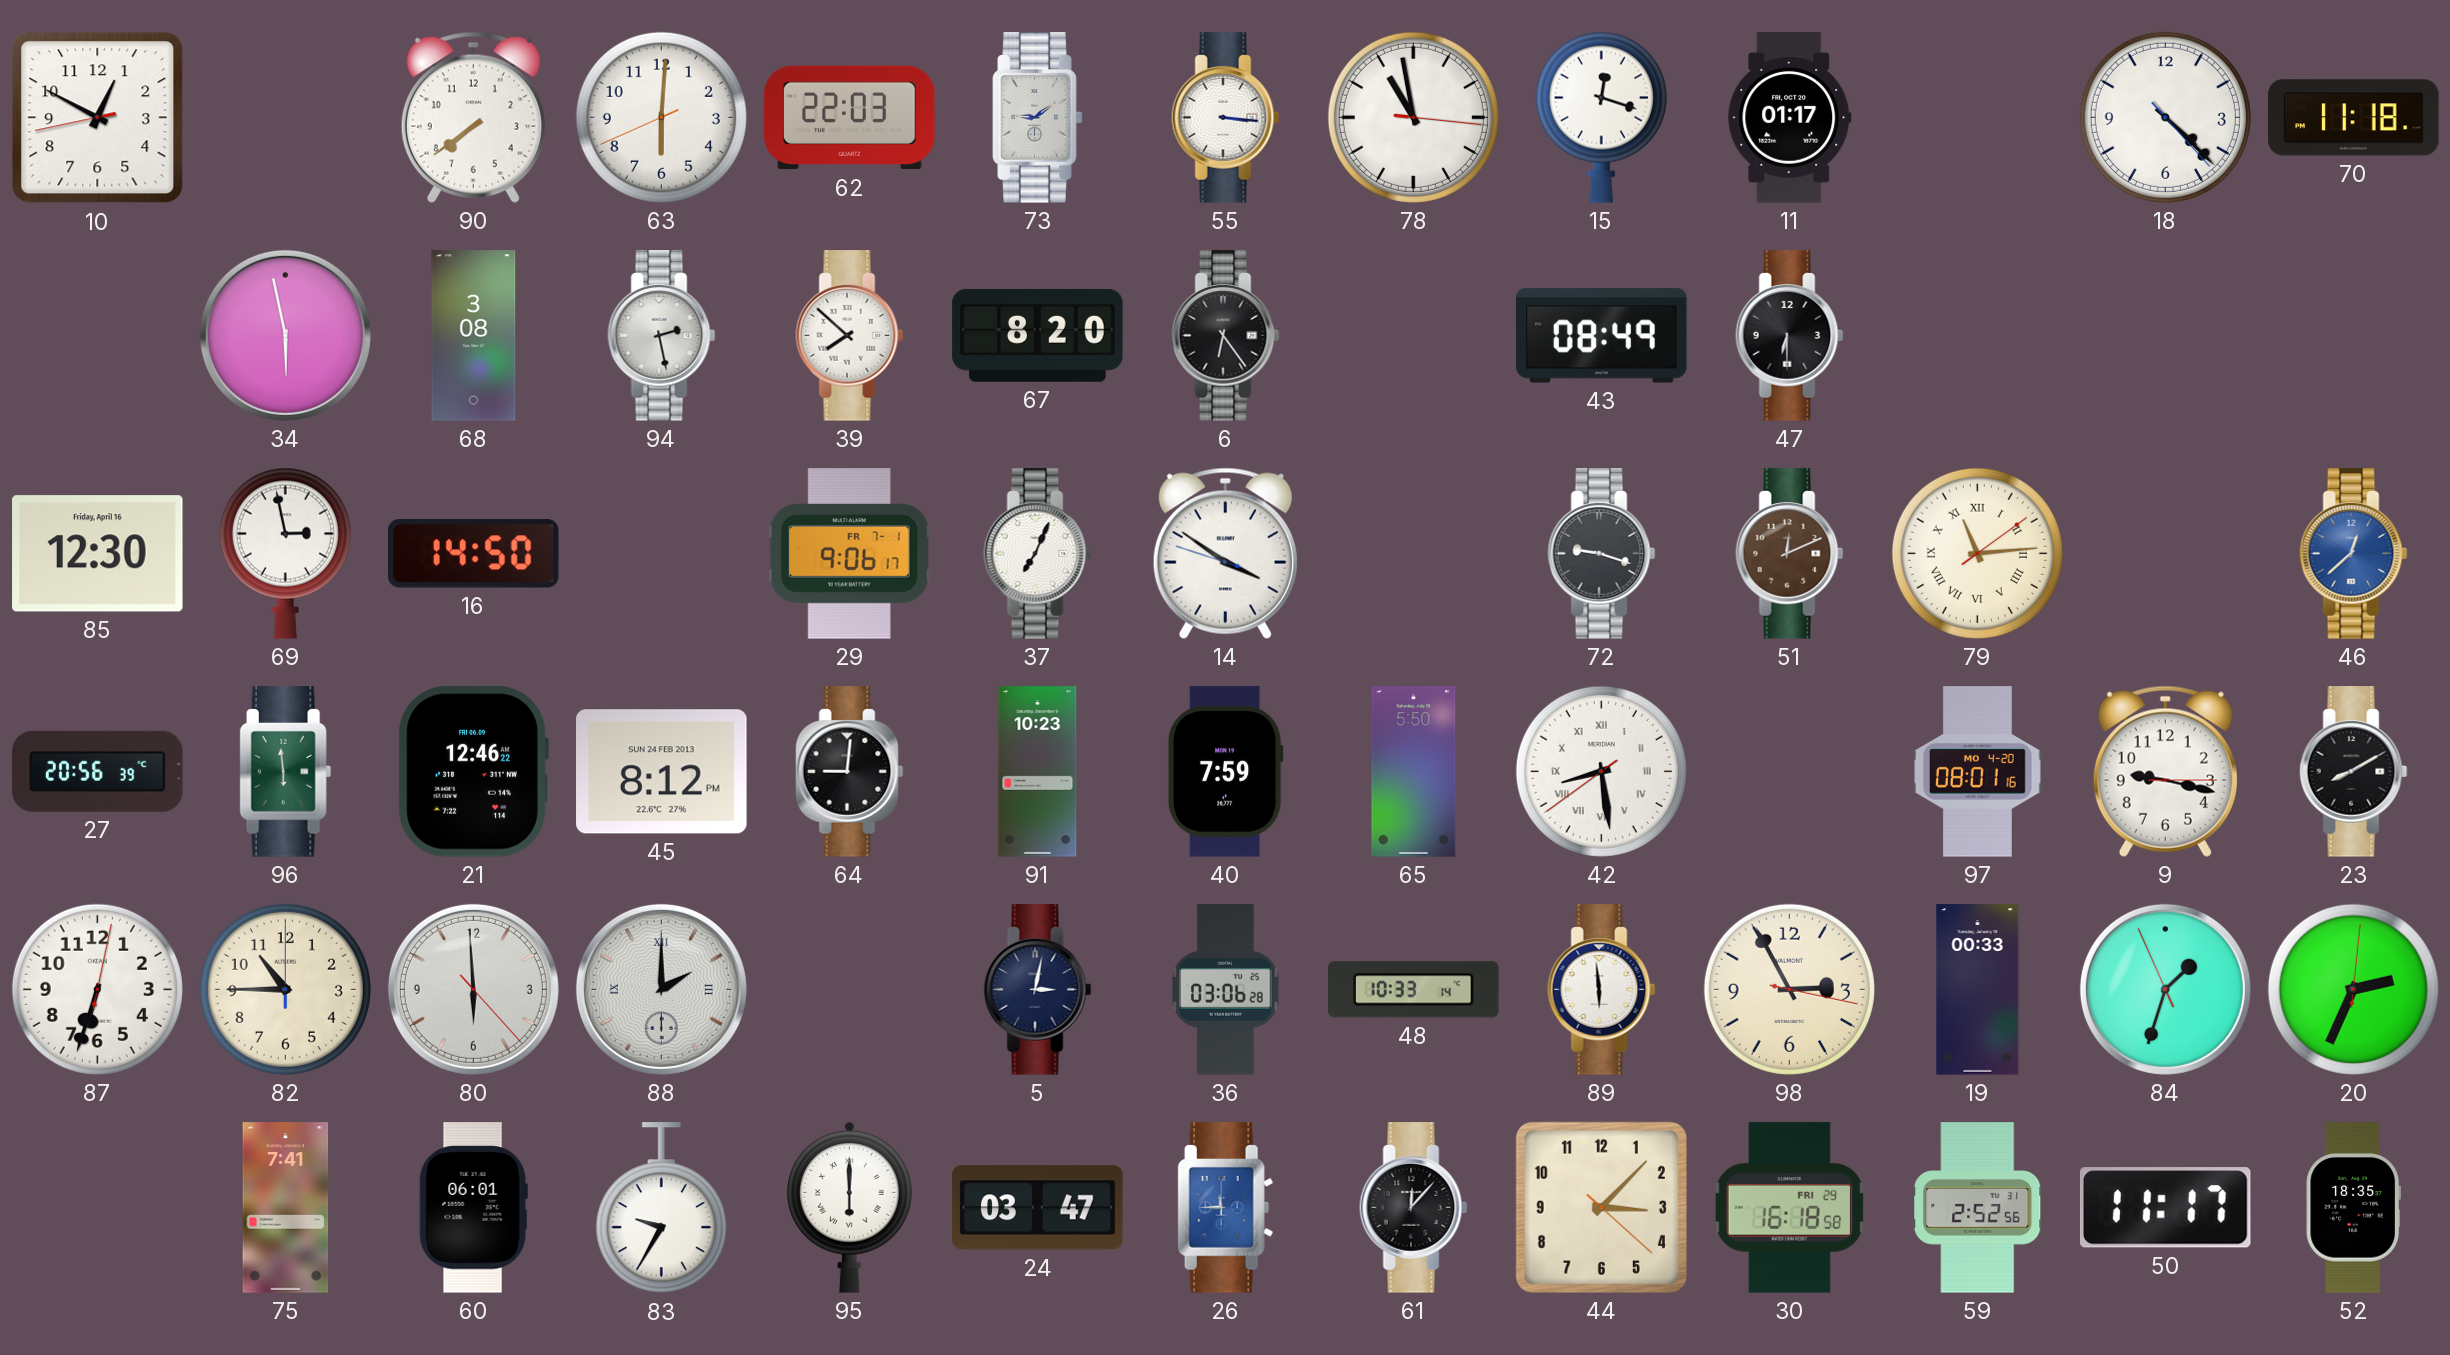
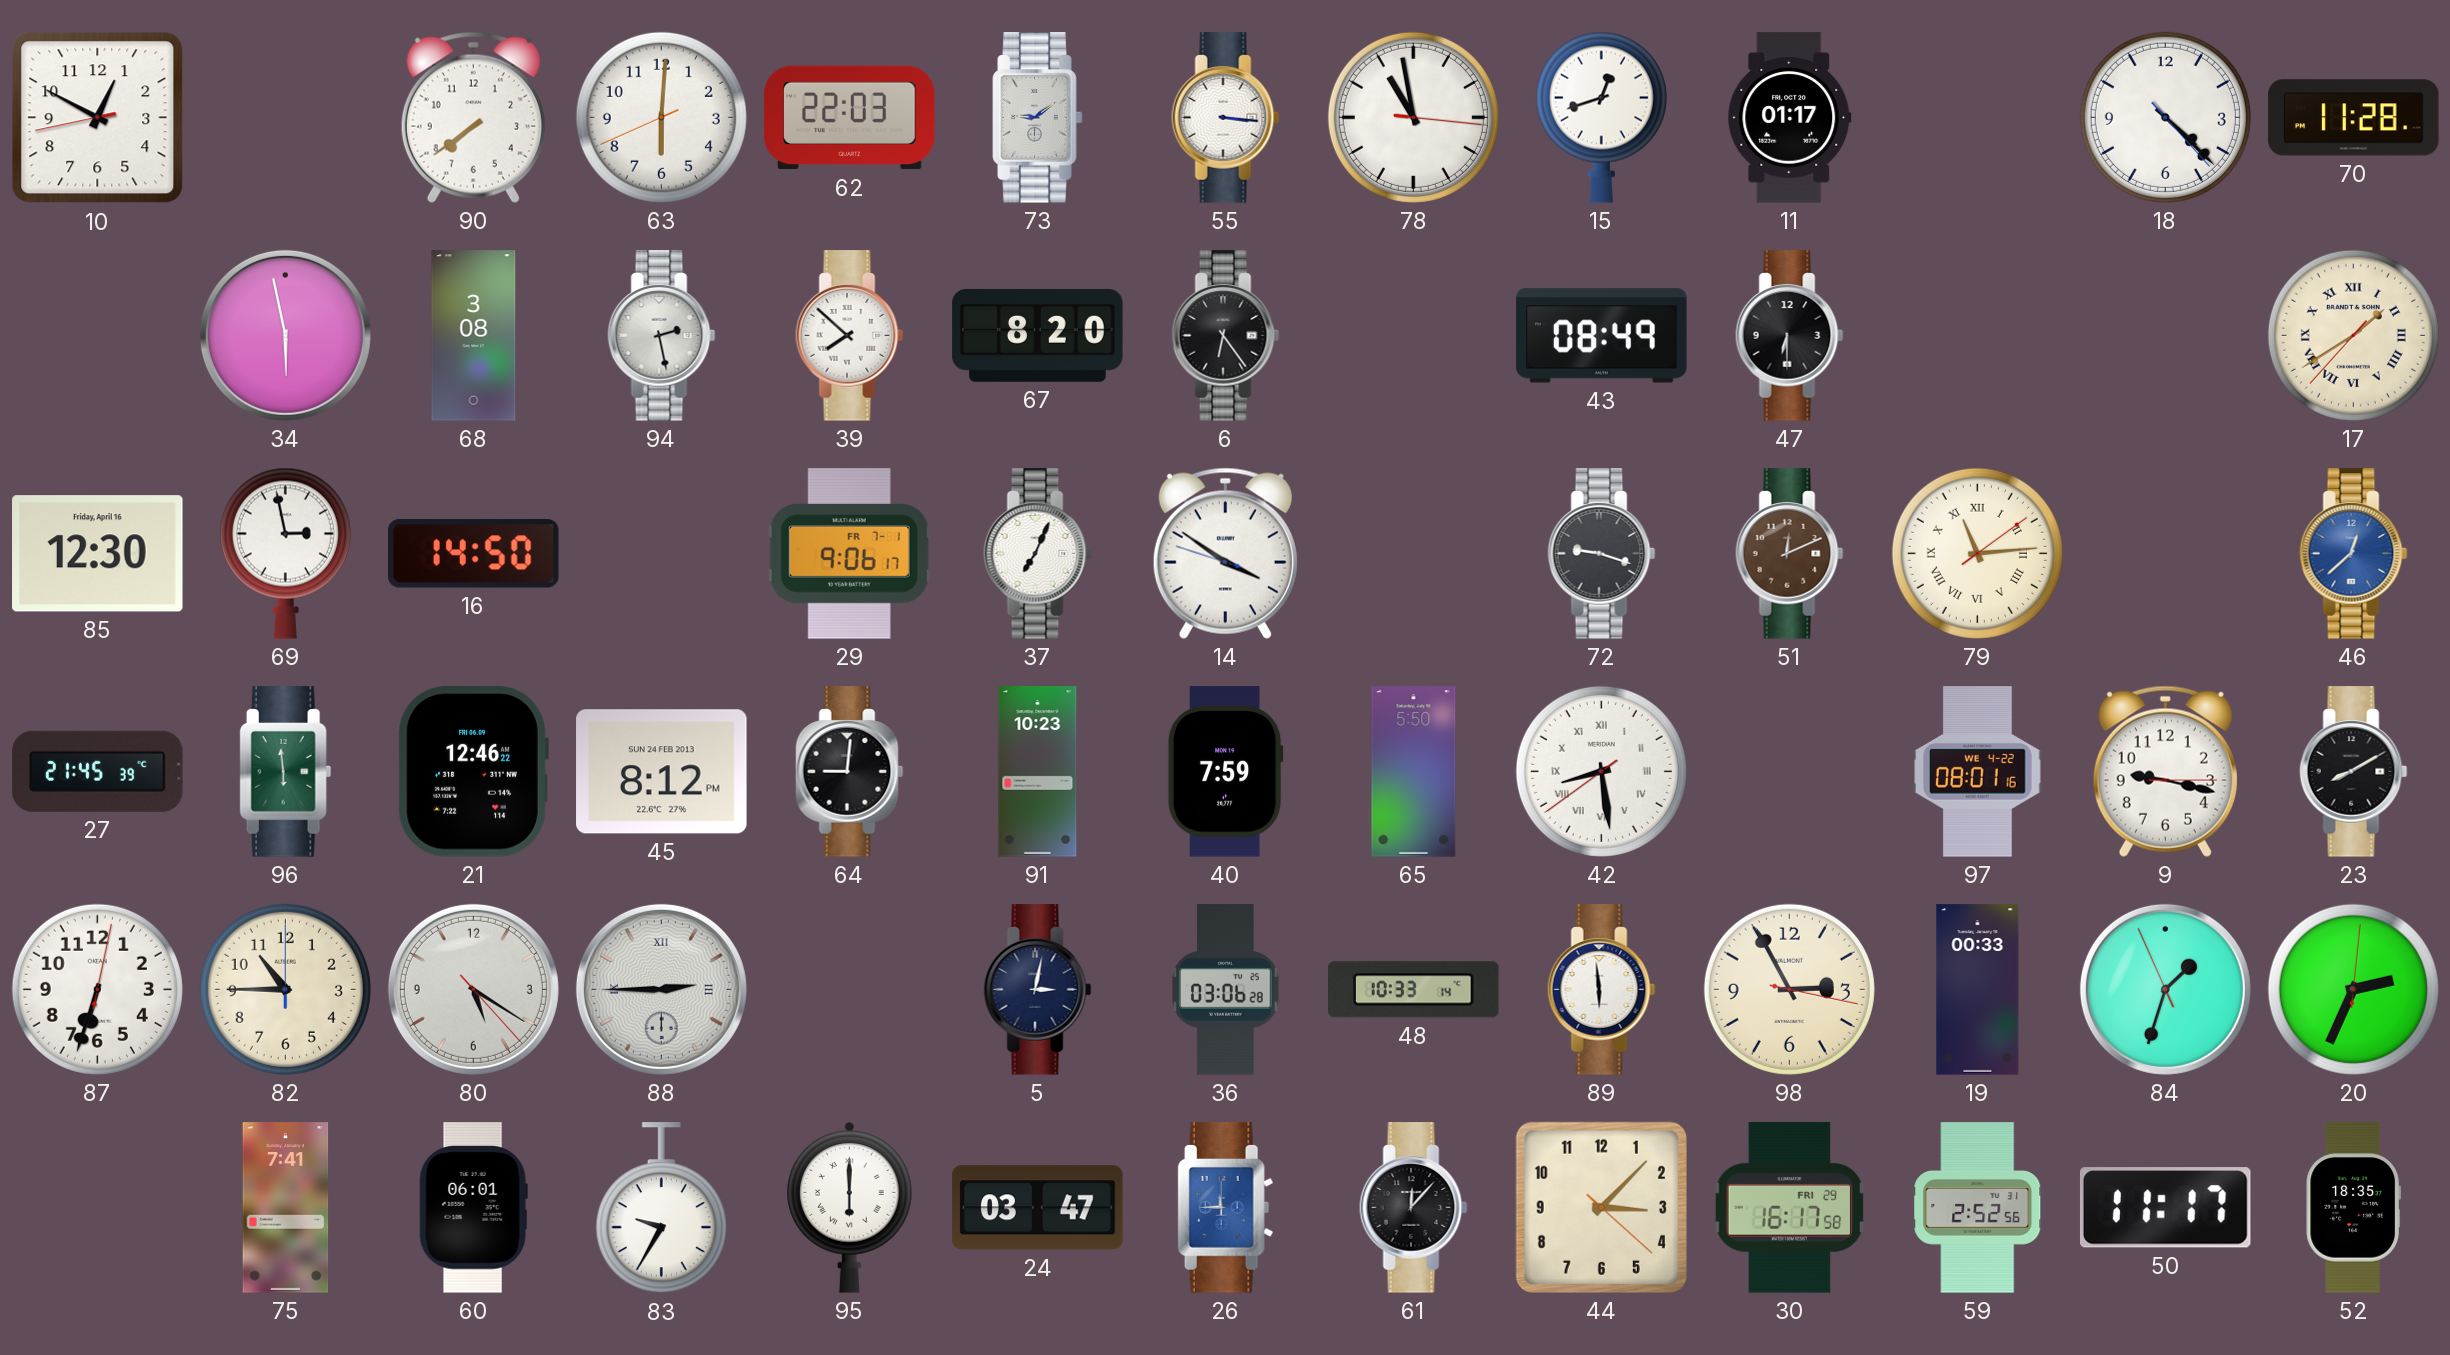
15: 12:18 -> 12:42 (1601, 117)
70: 11:18 -> 11:28 (2354, 118)
17: none -> 1:39 (2353, 335)
27: 20:56 -> 21:45 (98, 771)
97 date: MO 4-20 -> WE 4-22 (1978, 772)
80: 5:59 -> 5:20 (473, 989)
88: 2:00 -> 2:45 (661, 989)
30: 16:18 -> 16:17 (1789, 1208)
